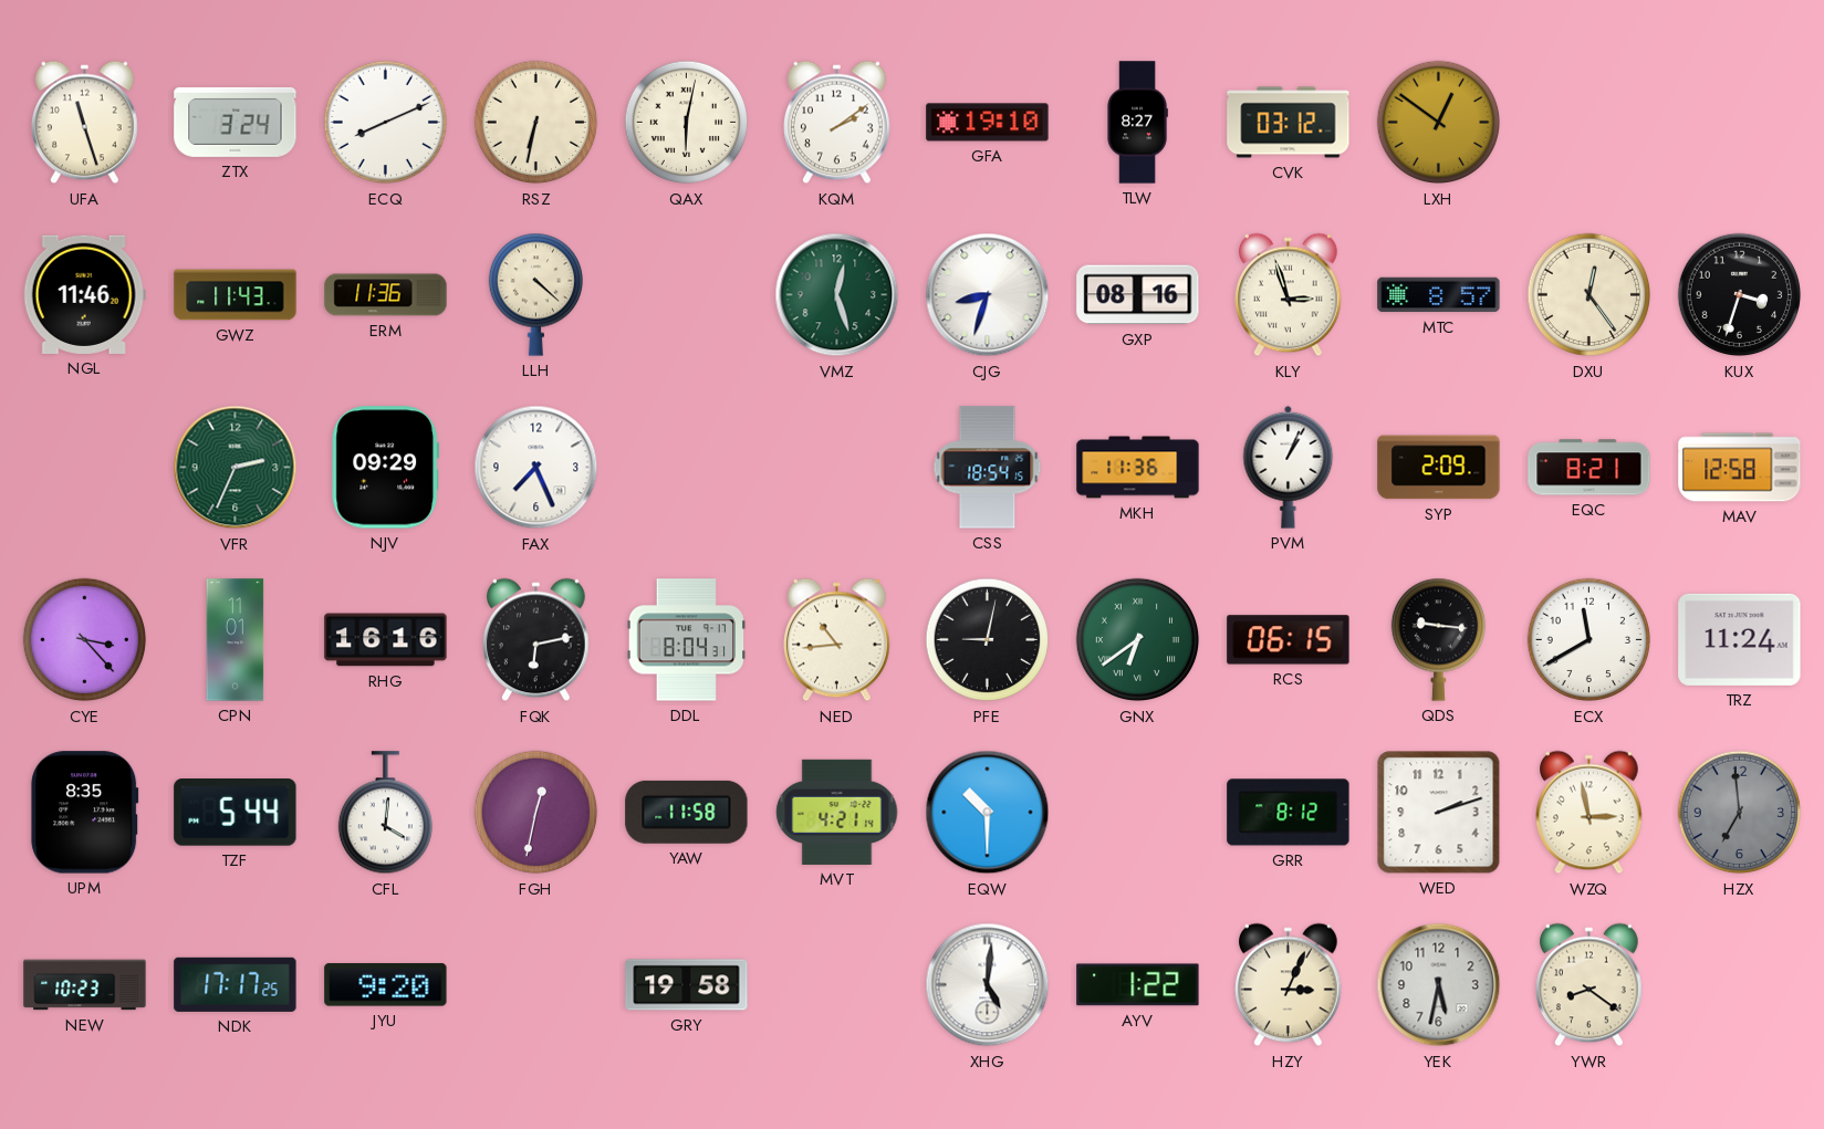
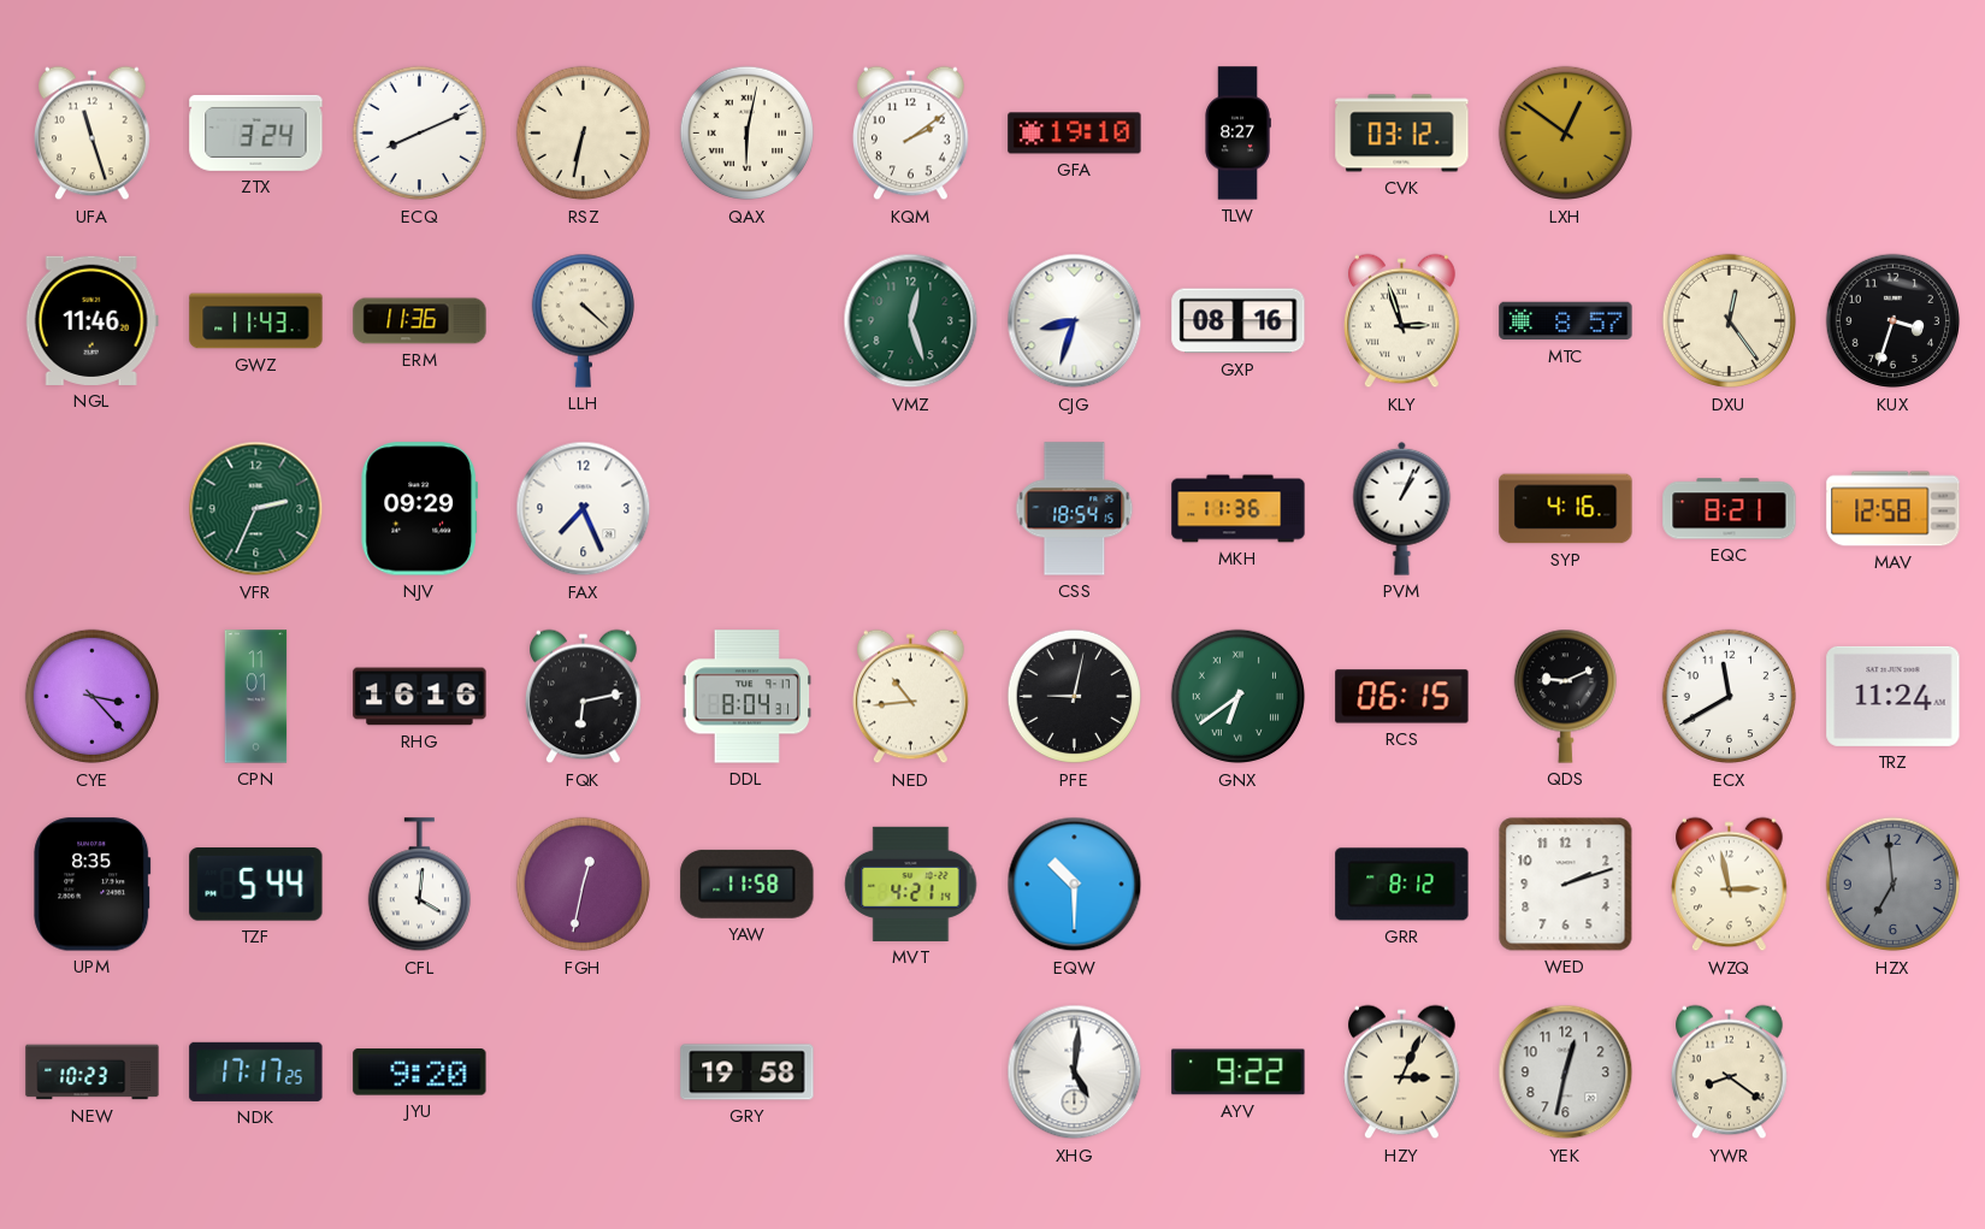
SYP: 2:09 -> 4:16 (1566, 509)
QDS: 9:16 -> 9:11 (1565, 696)
AYV: 1:22 -> 9:22 (1239, 1073)
YEK: 5:32 -> 12:32 (1566, 1073)
